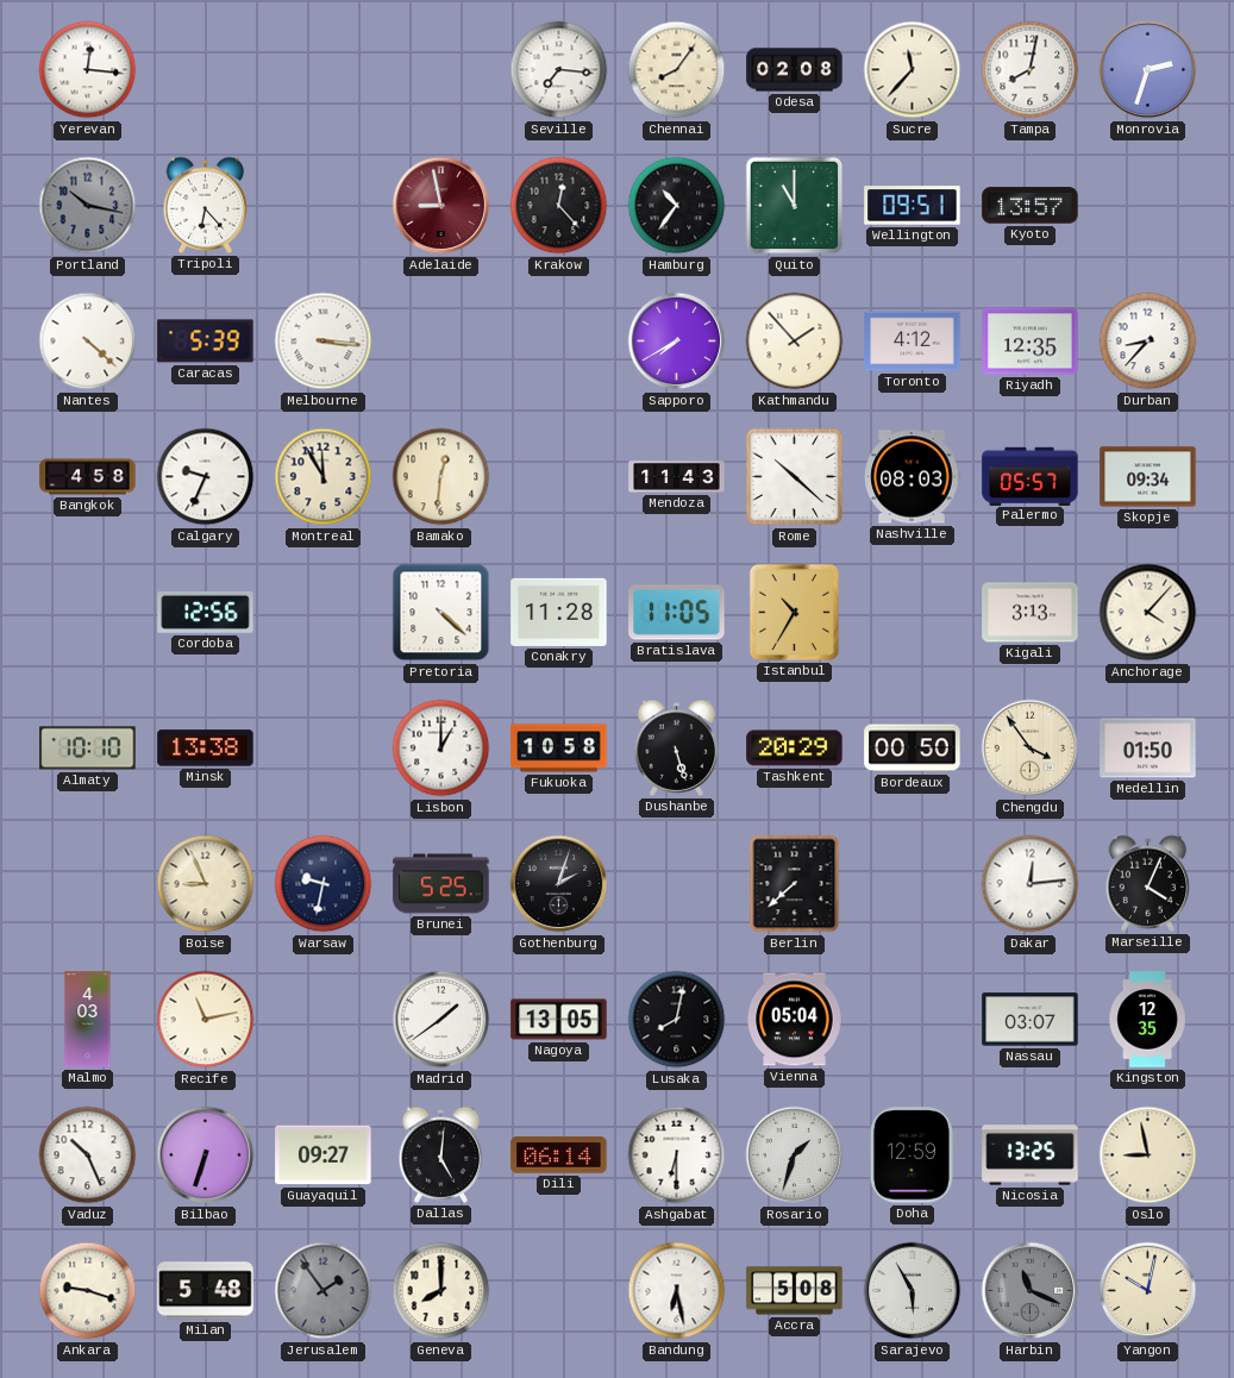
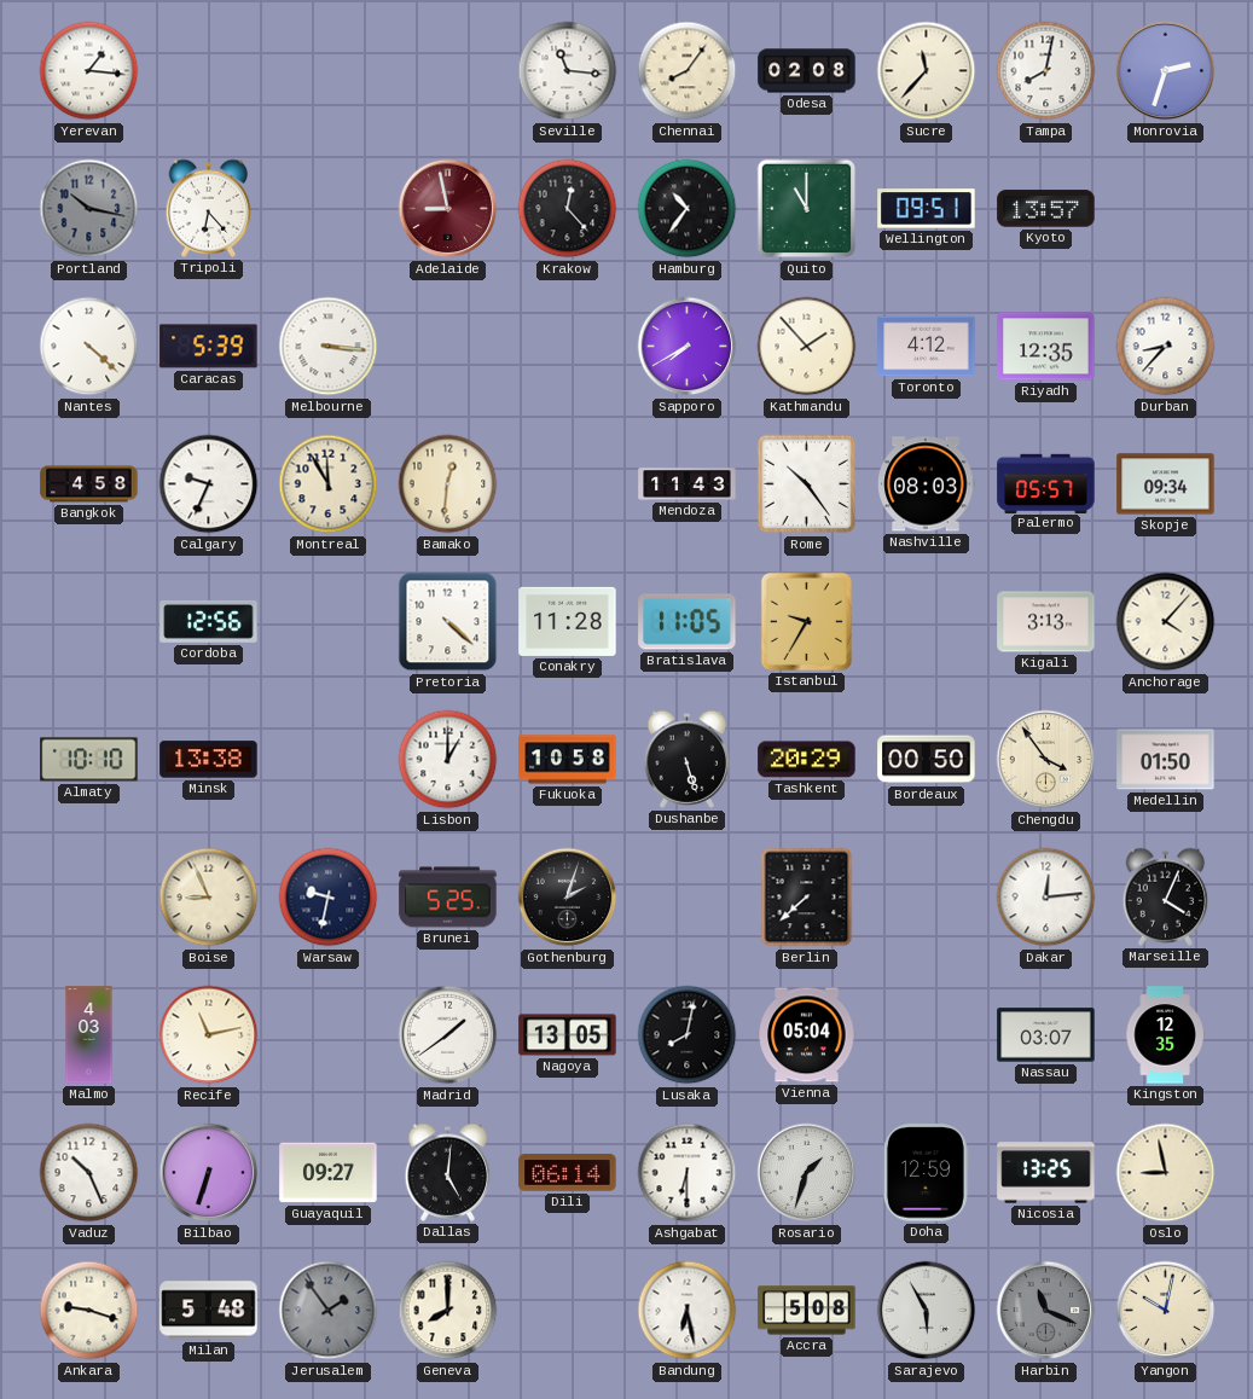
Yerevan: 12:16 -> 1:16 (89, 71)
Seville: 7:16 -> 11:16 (568, 71)
Rome: 10:22 -> 10:24 (807, 484)
Istanbul: 10:35 -> 9:35 (806, 621)
